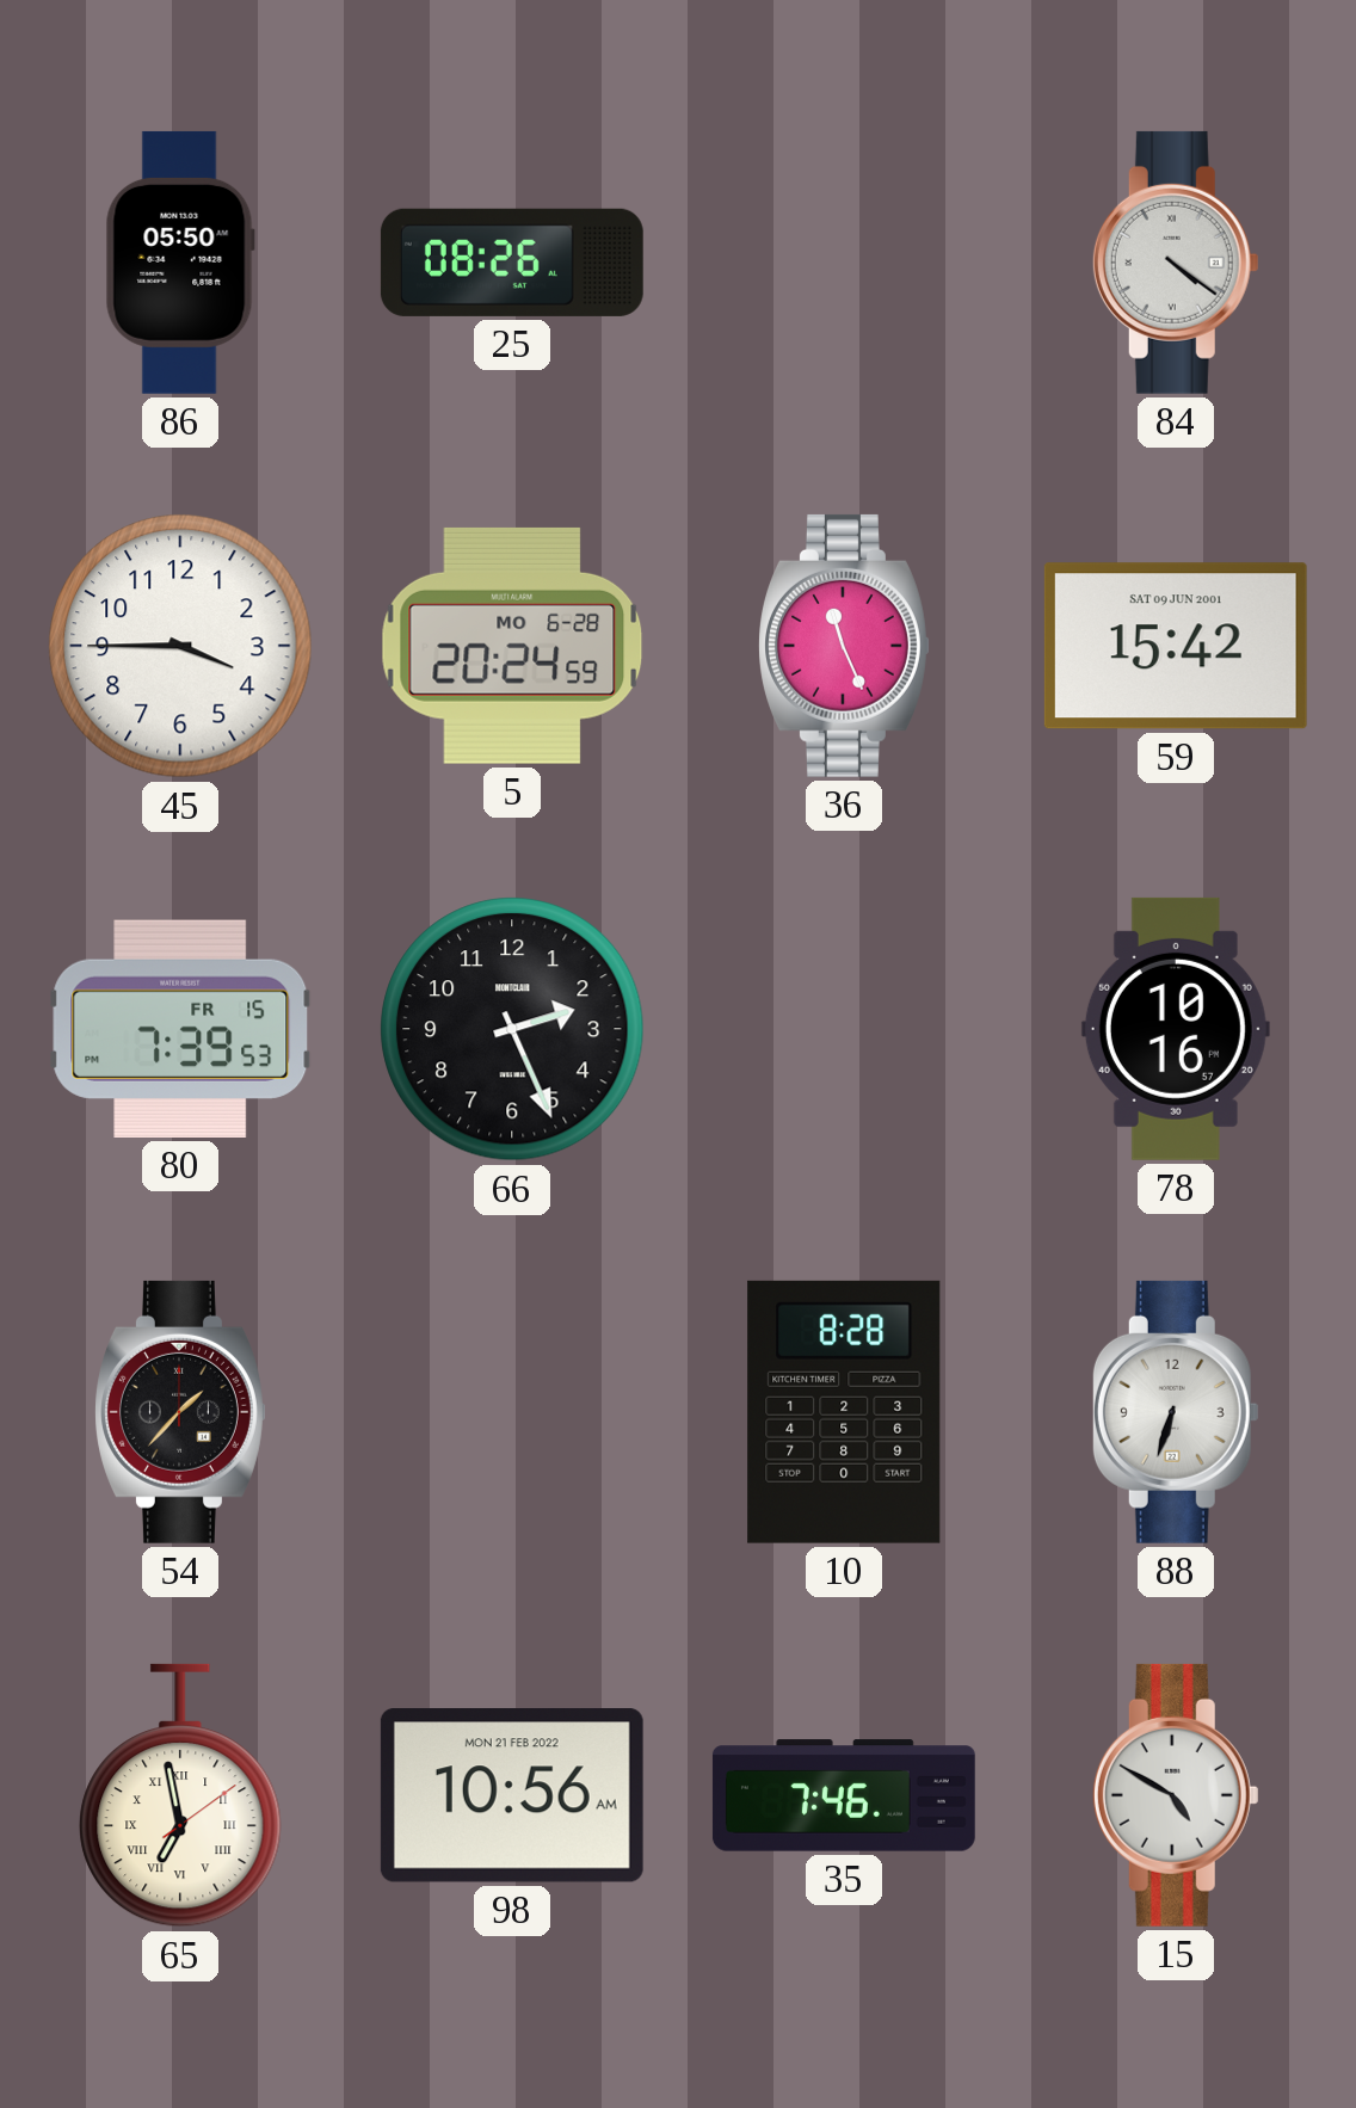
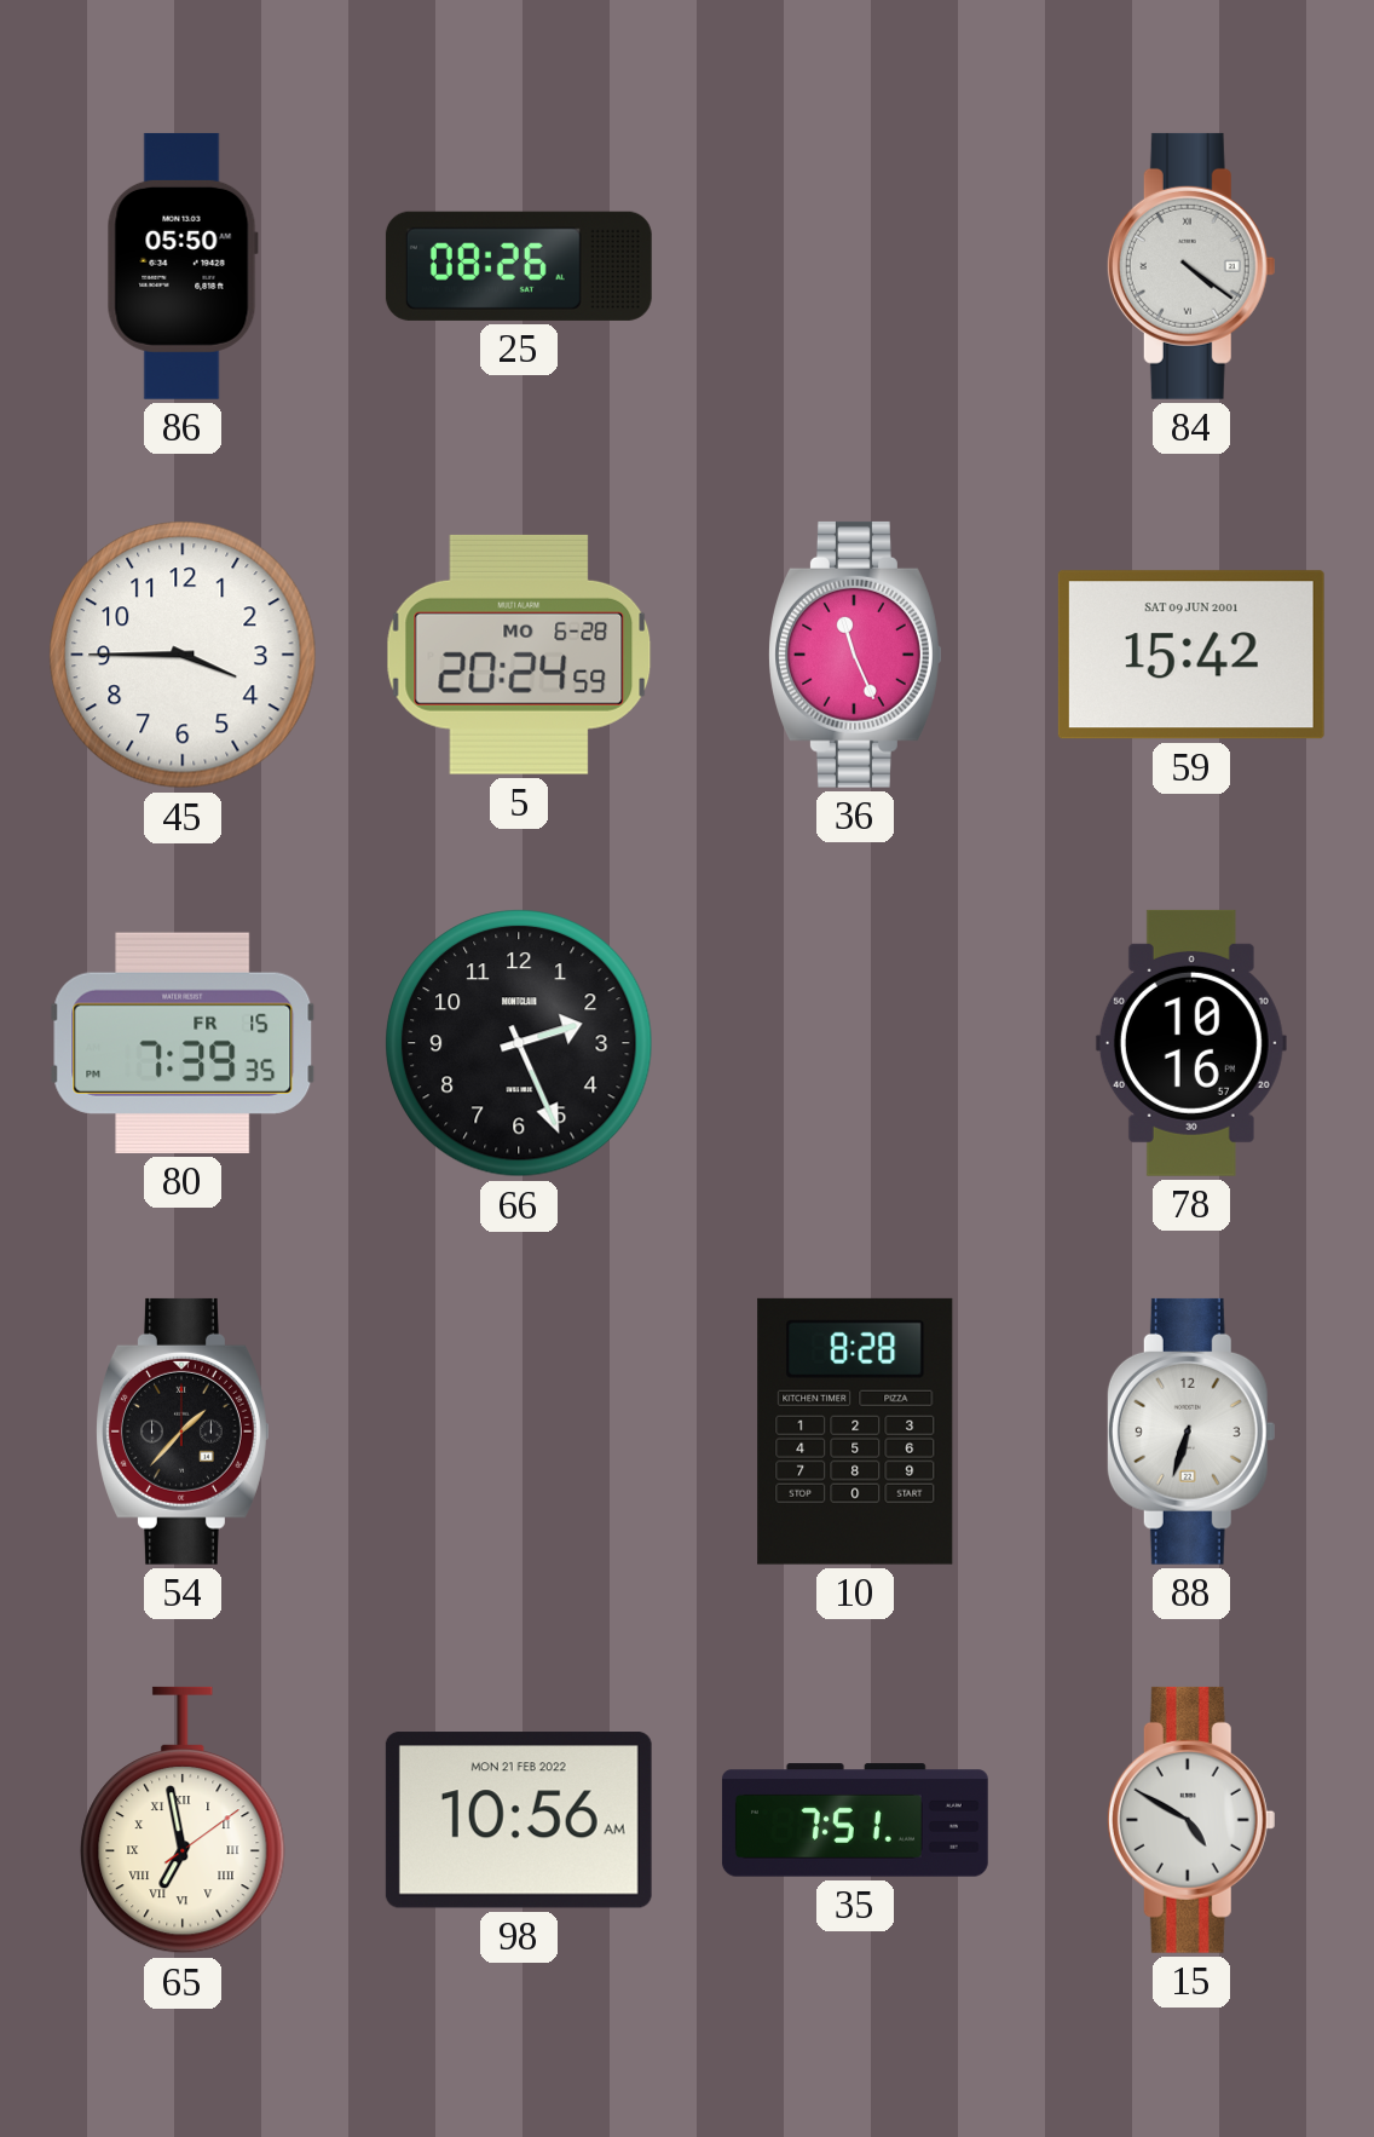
80: 7:39:53 -> 7:39:35 (183, 1043)
35: 7:46 -> 7:51 (855, 1820)
